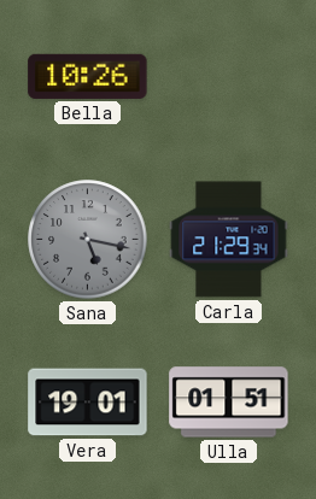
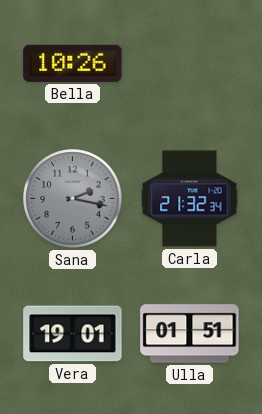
Sana: 5:17 -> 2:17 (73, 199)
Carla: 21:29 -> 21:32 (190, 199)
